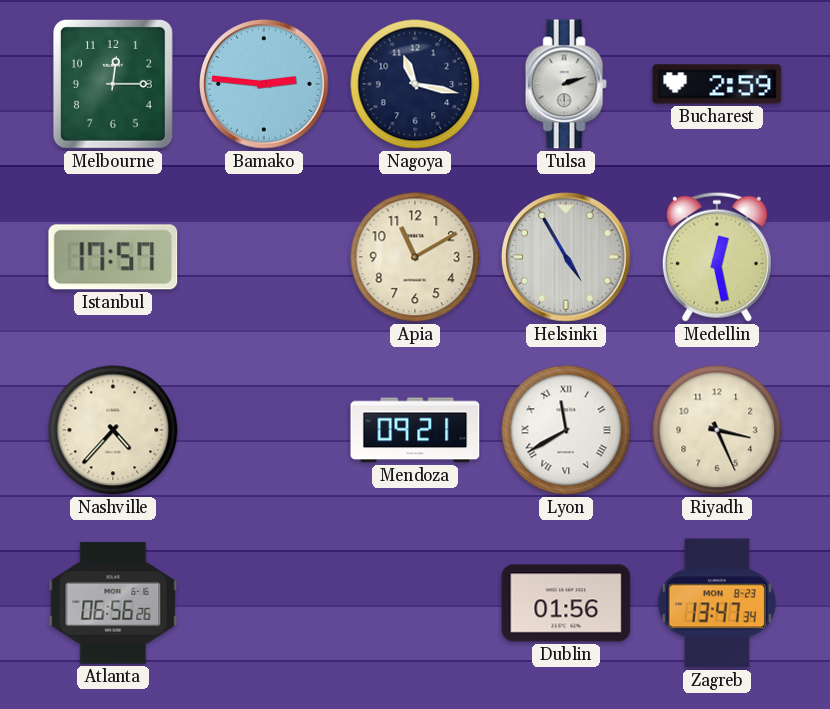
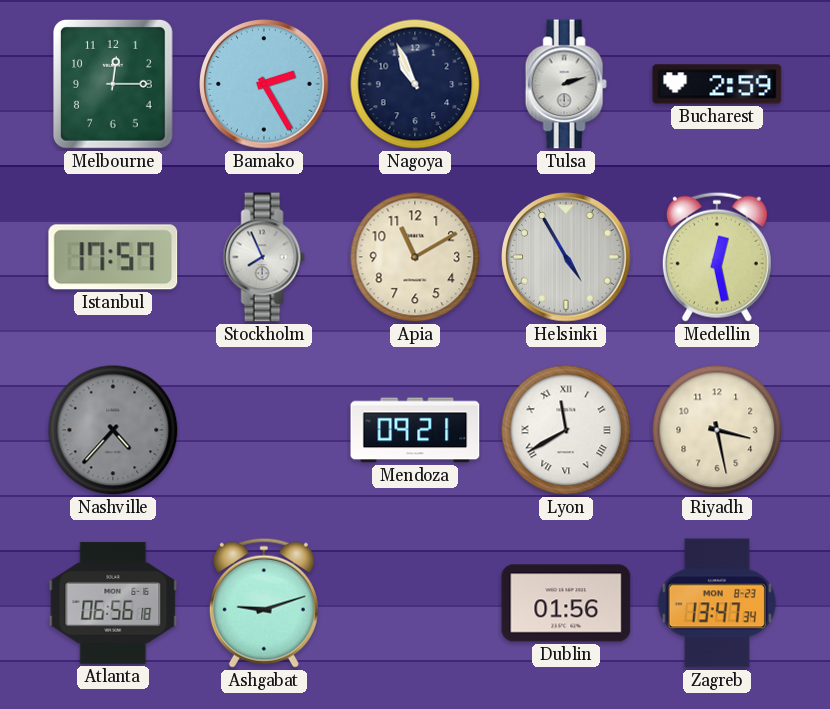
Bamako: 2:46 -> 2:25 (264, 84)
Nagoya: 11:17 -> 10:56 (415, 84)
Stockholm: none -> 7:56 (264, 257)
Nashville dial: cream -> grey (113, 430)
Riyadh: 3:26 -> 3:28 (717, 430)
Atlanta: 06:56:26 -> 06:56:18 (113, 603)
Ashgabat: none -> 9:12 (264, 603)
